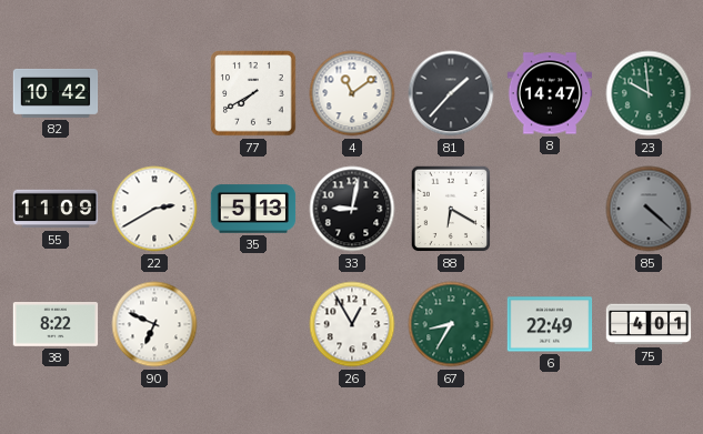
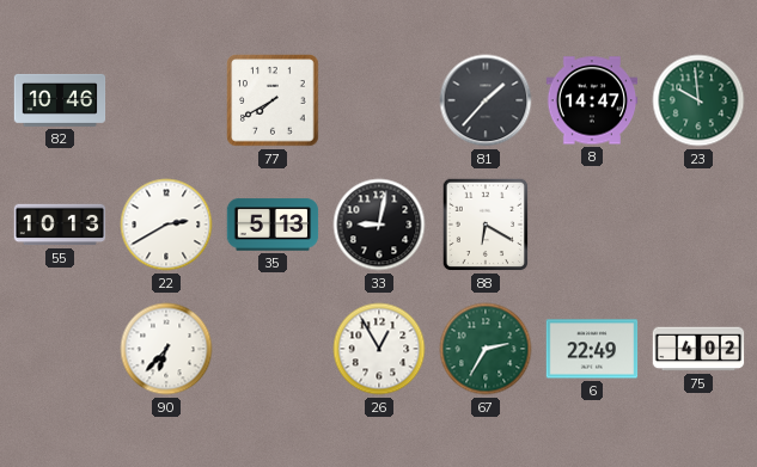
82: 10:42 -> 10:46 (60, 100)
4: 11:09 -> none (352, 93)
55: 11:09 -> 10:13 (60, 225)
85: 4:22 -> none (649, 209)
38: 8:22 -> none (56, 325)
90: 6:49 -> 6:37 (166, 349)
67: 8:35 -> 2:35 (486, 349)
75: 4:01 -> 4:02 (698, 349)
